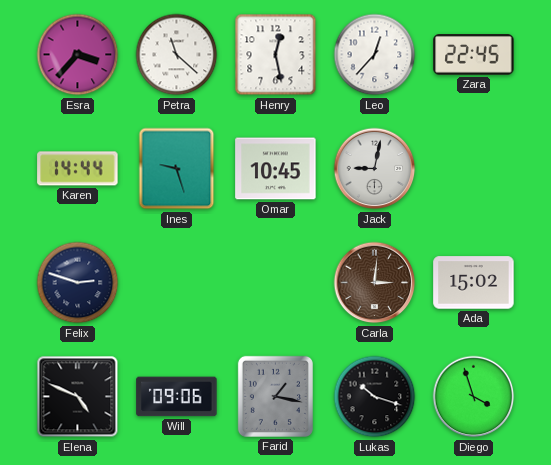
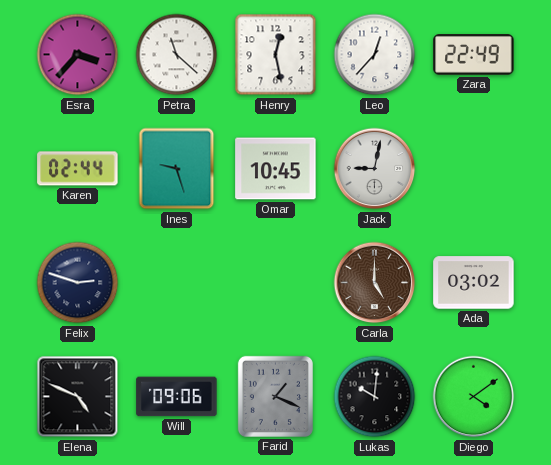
Zara: 22:45 -> 22:49 (474, 55)
Karen: 14:44 -> 02:44 (78, 169)
Carla: 3:01 -> 5:00 (375, 283)
Ada: 15:02 -> 03:02 (474, 283)
Farid: 1:17 -> 1:19 (275, 396)
Lukas: 10:18 -> 10:01 (375, 397)
Diego: 3:57 -> 4:09 (474, 397)
